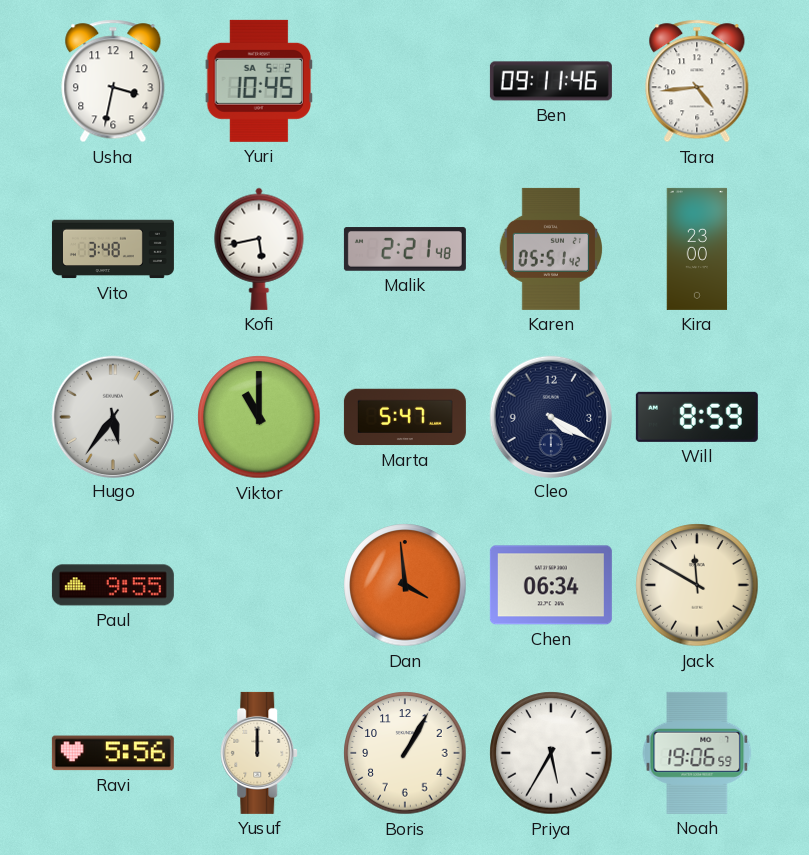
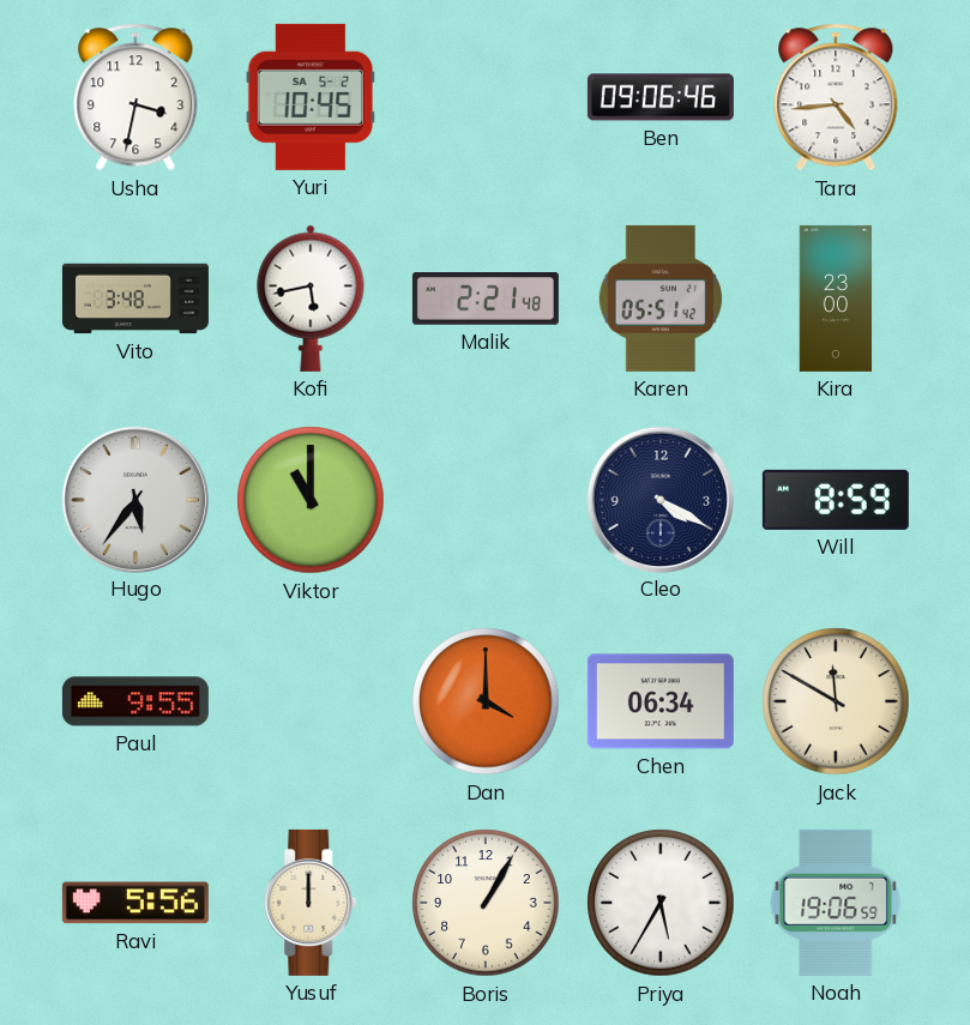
Ben: 09:11 -> 09:06 (661, 97)
Marta: 5:47 -> none (405, 417)
Dan: 3:59 -> 4:00 (486, 701)
